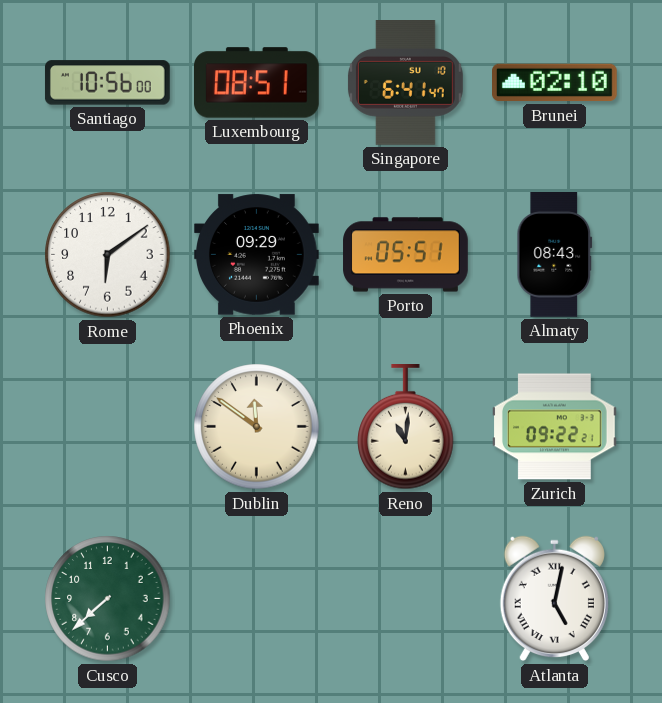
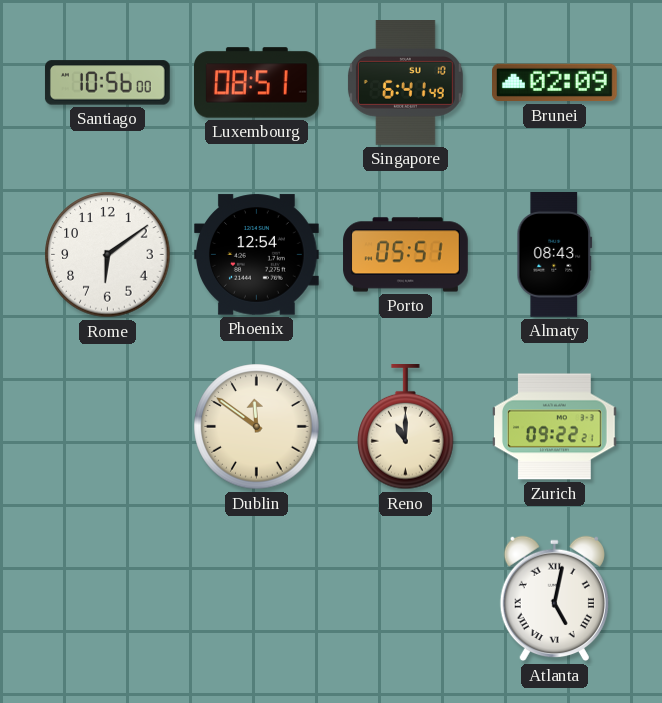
Singapore: 6:41:47 -> 6:41:49 (405, 83)
Brunei: 02:10 -> 02:09 (555, 83)
Phoenix: 09:29 -> 12:54 (257, 255)
Reno: 11:01 -> 11:00 (406, 428)
Cusco: 7:38 -> none (108, 599)
